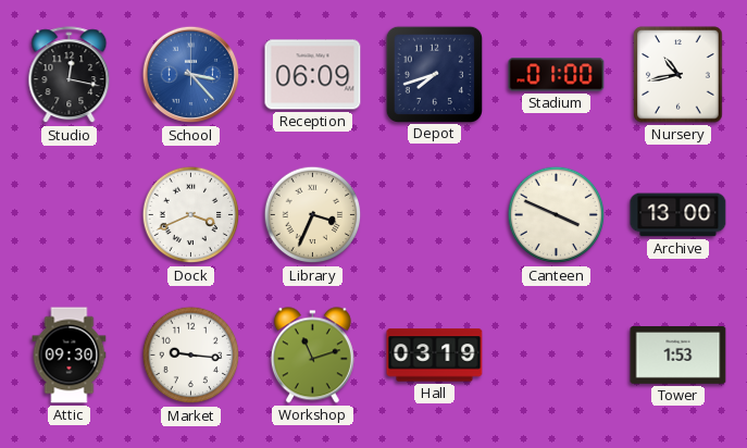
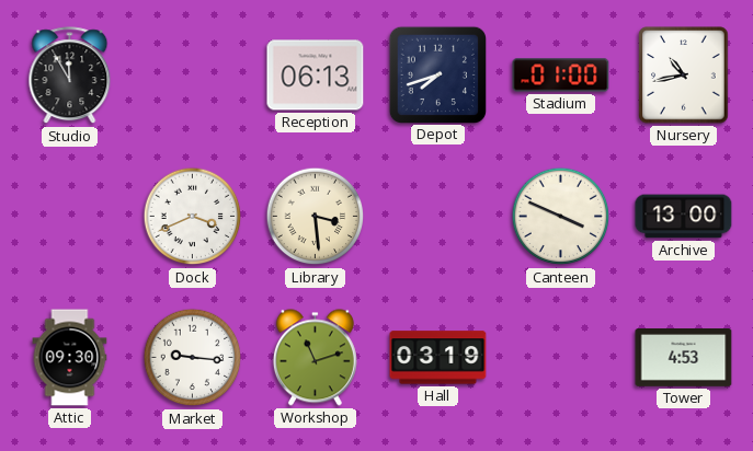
Studio: 12:17 -> 11:55 (70, 76)
School: 3:23 -> none (191, 75)
Reception: 06:09 -> 06:13 (316, 76)
Library: 3:34 -> 3:29 (316, 217)
Tower: 1:53 -> 4:53 (684, 358)
